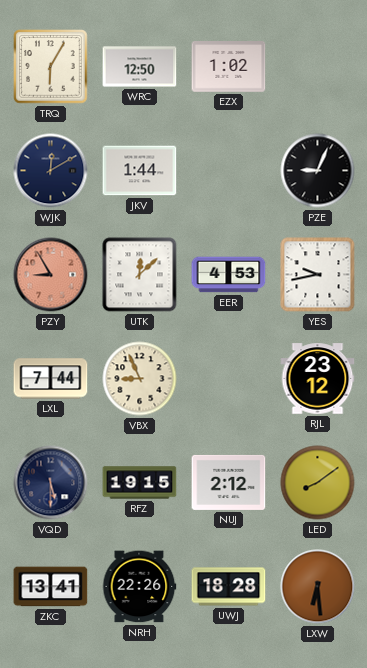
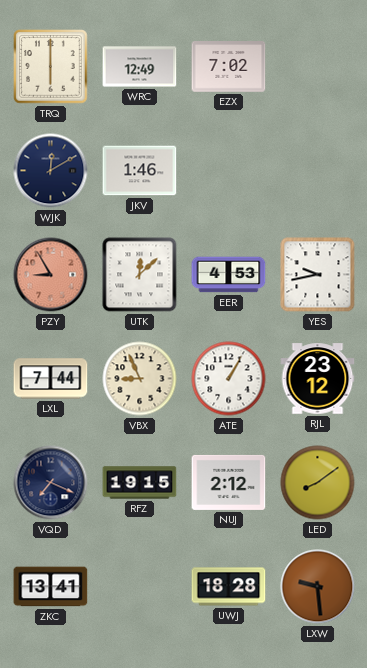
TRQ: 6:05 -> 6:00 (51, 67)
WRC: 12:50 -> 12:49 (140, 67)
EZX: 1:02 -> 7:02 (229, 67)
JKV: 1:44 -> 1:46 (140, 171)
PZE: 9:04 -> none (318, 171)
ATE: none -> 1:05 (229, 379)
VQD: 5:30 -> 7:19 (51, 483)
NRH: 22:26 -> none (139, 587)
LXW: 6:29 -> 9:29 (318, 587)
